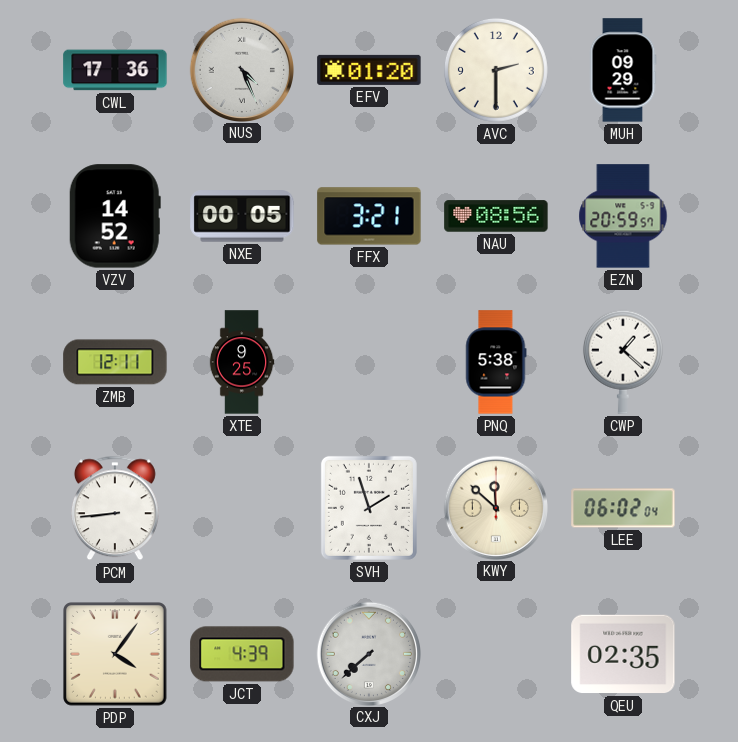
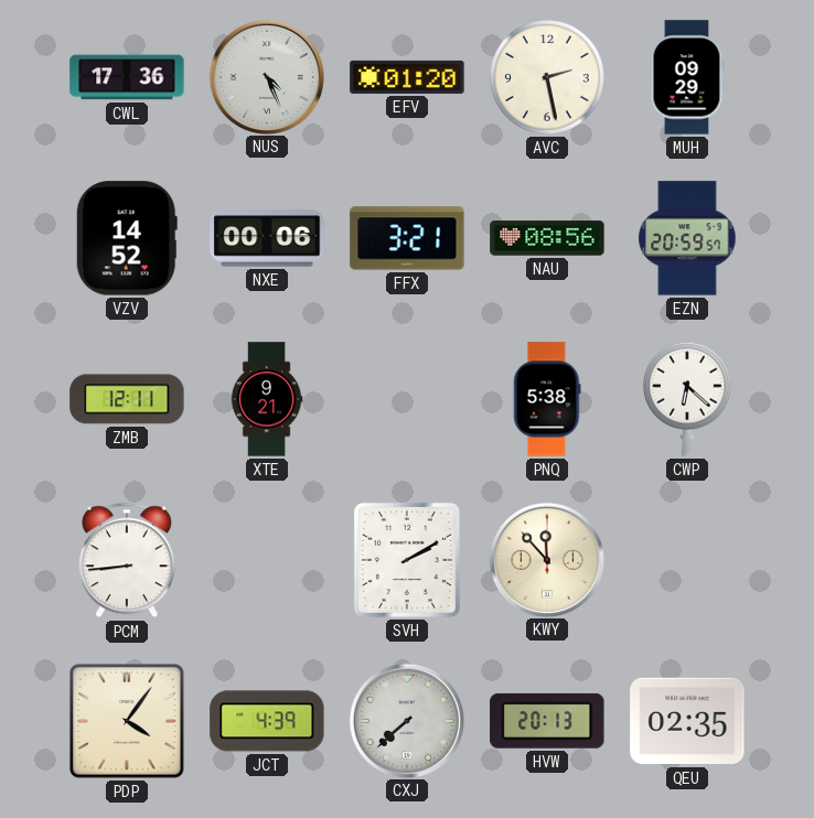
AVC: 2:30 -> 2:28 (547, 77)
NXE: 00:05 -> 00:06 (267, 238)
XTE: 9:25 -> 9:21 (267, 399)
CWP: 1:22 -> 6:22 (687, 399)
SVH: 1:57 -> 2:10 (407, 560)
KWY: 11:52 -> 11:53 (546, 559)
LEE: 06:02 -> none (623, 508)
HVW: none -> 20:13 (547, 721)
